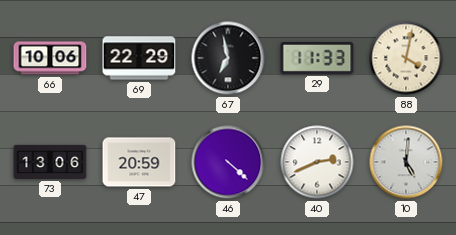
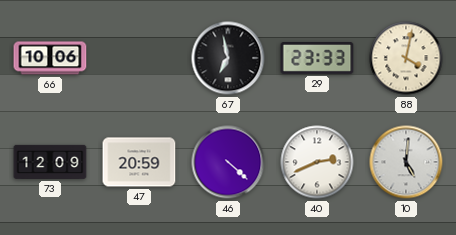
69: 22:29 -> none (139, 58)
29: 11:33 -> 23:33 (317, 59)
73: 13:06 -> 12:09 (50, 162)
